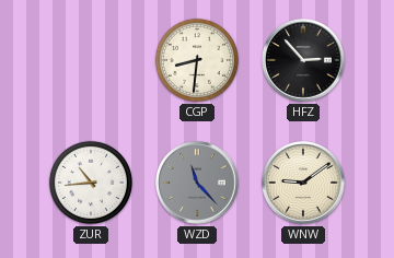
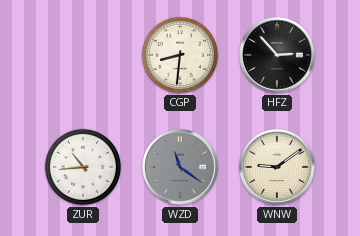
WZD: 11:23 -> 11:21 (180, 167)
